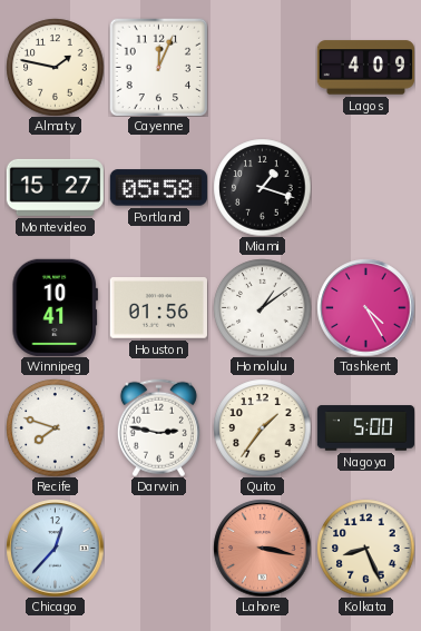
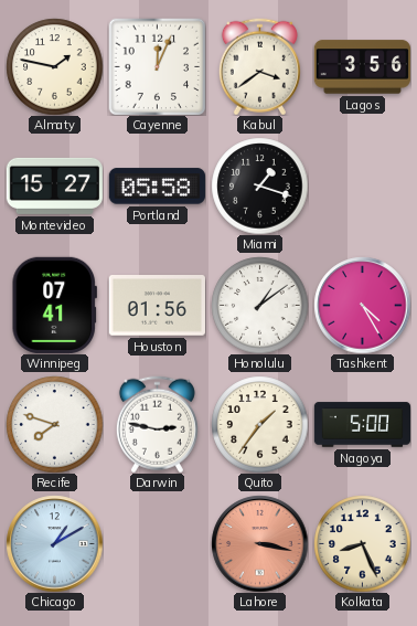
Kabul: none -> 3:39 (259, 66)
Lagos: 4:09 -> 3:56 (362, 67)
Winnipeg: 10:41 -> 07:41 (54, 305)
Chicago: 12:37 -> 1:10 (54, 543)
